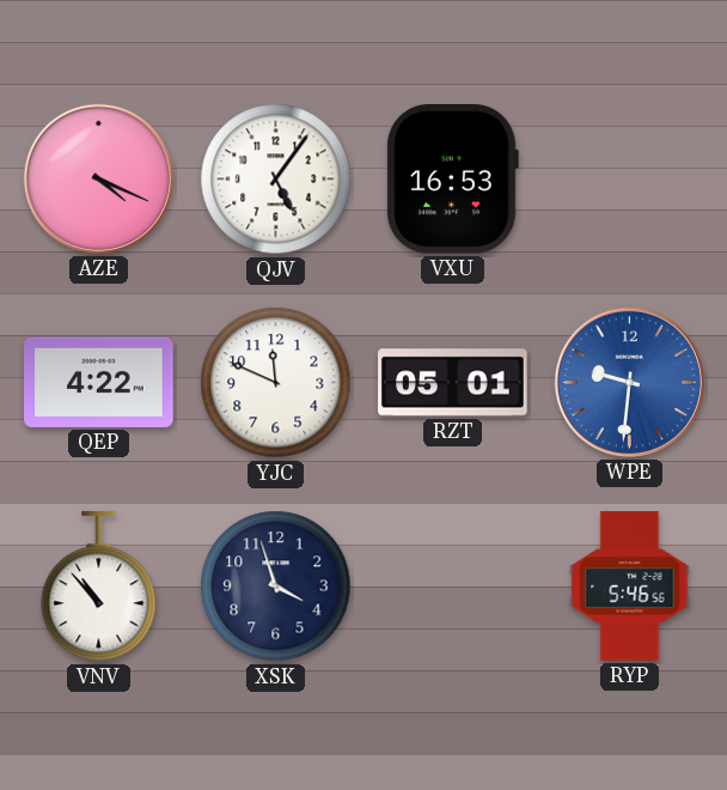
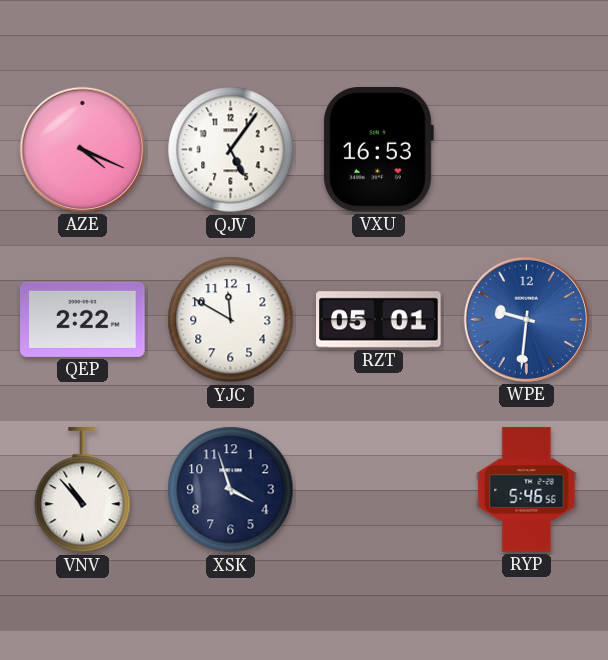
QEP: 4:22 -> 2:22 (83, 319)
YJC: 11:49 -> 11:50 (231, 320)
